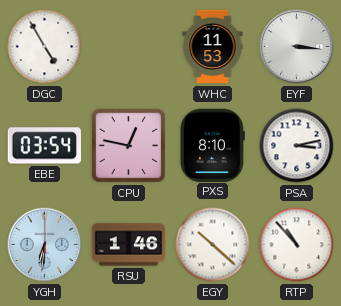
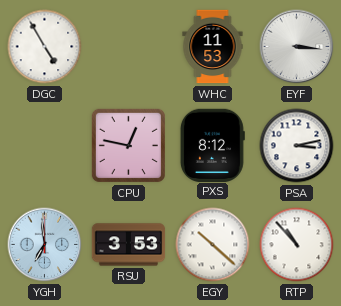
EBE: 03:54 -> none (44, 146)
PXS: 8:10 -> 8:12 (212, 145)
YGH: 6:31 -> 6:59 (45, 245)
RSU: 1:46 -> 3:53 (129, 245)
